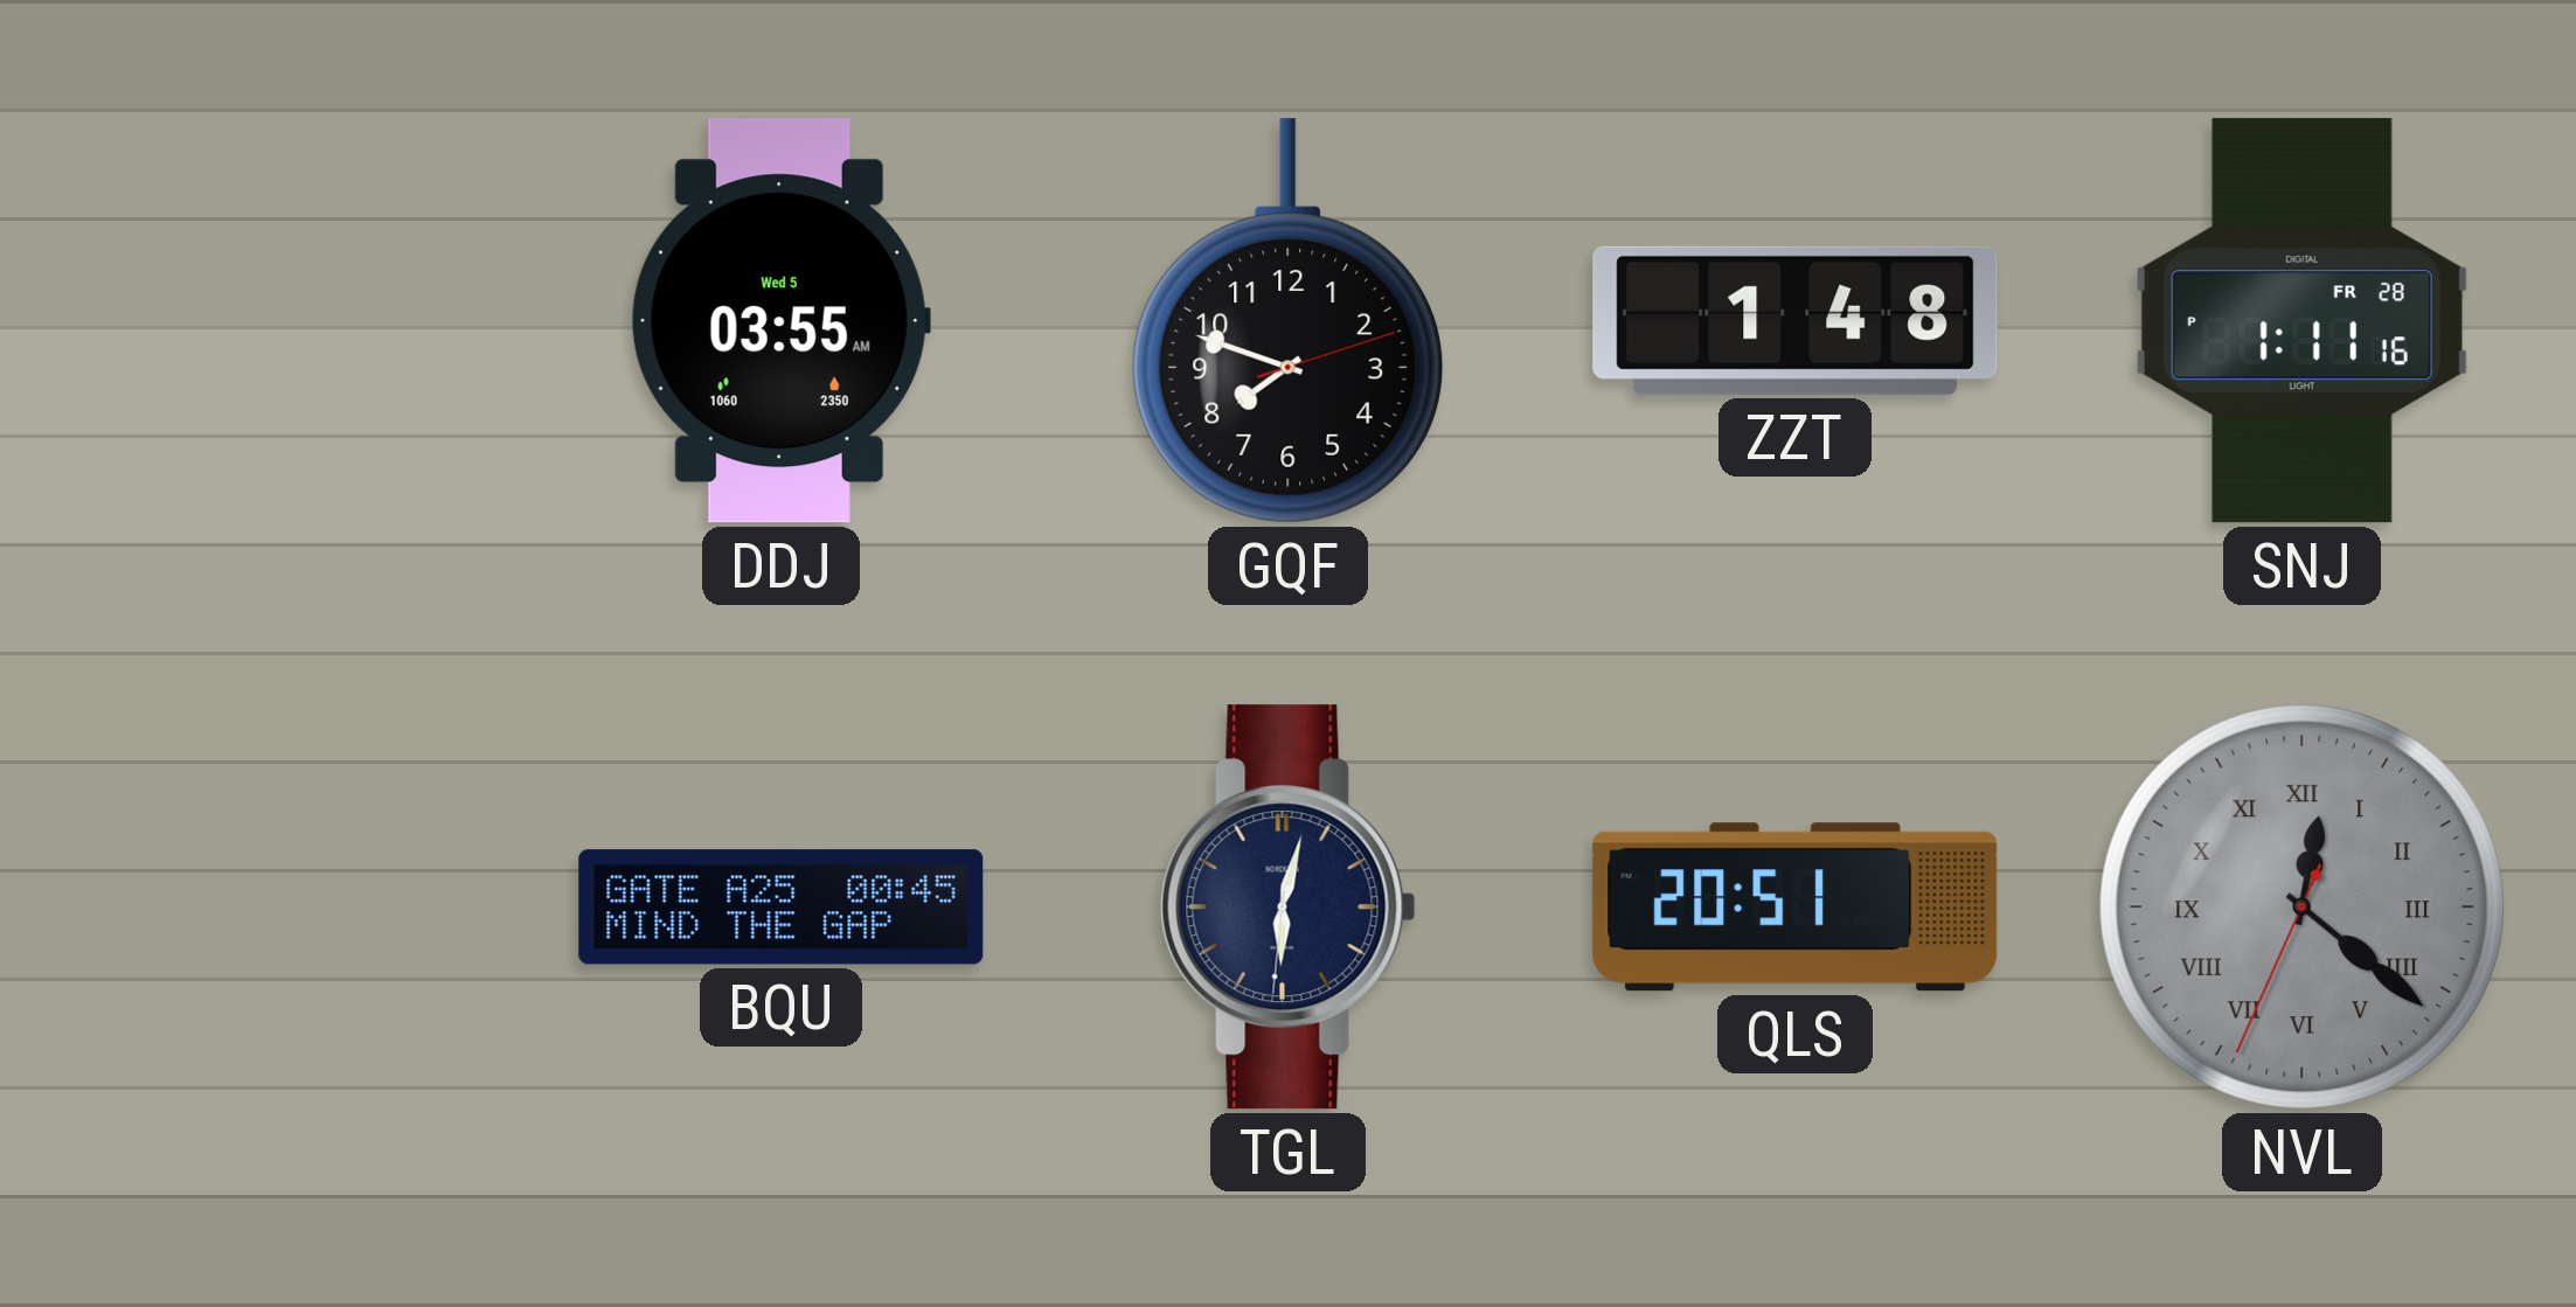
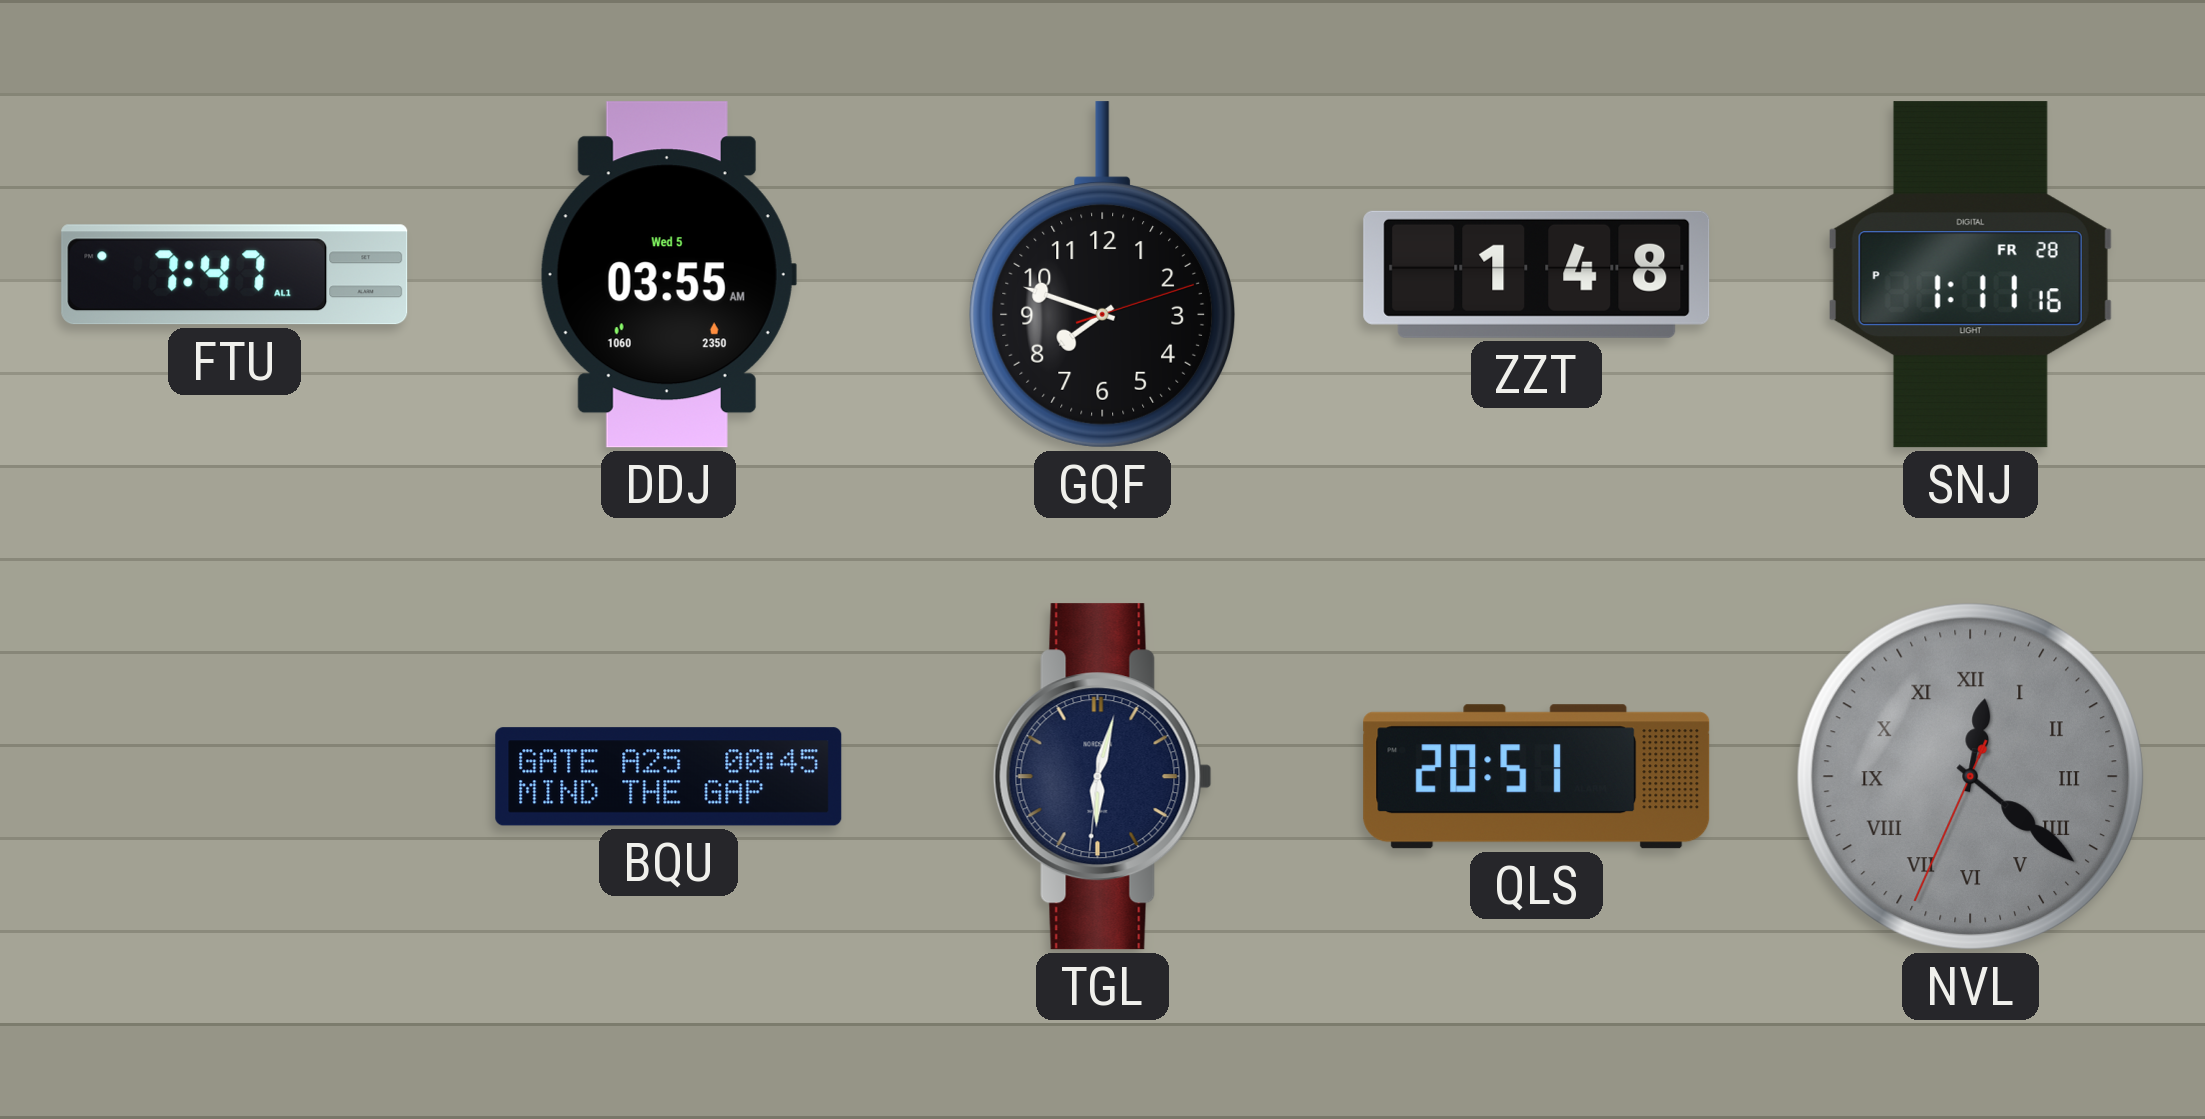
FTU: none -> 7:47 (235, 275)
